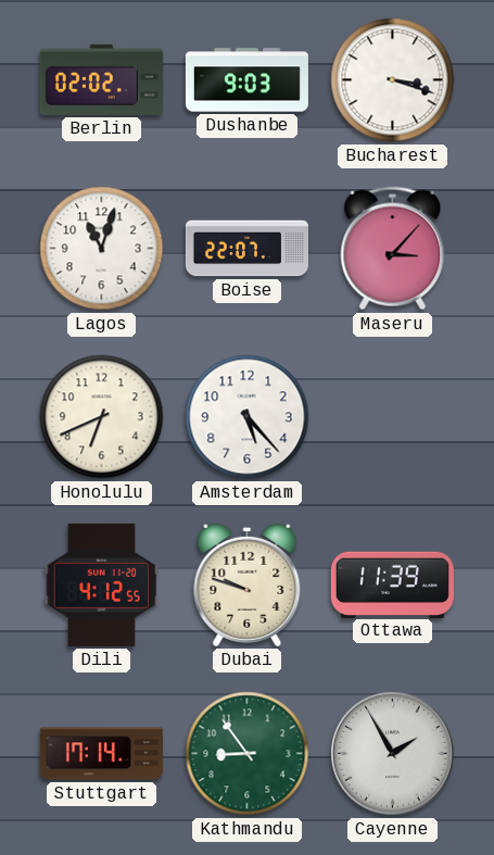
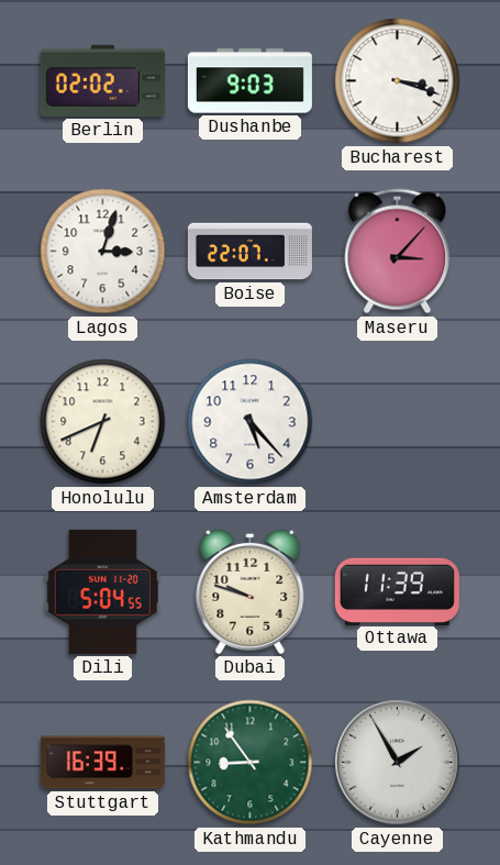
Lagos: 11:03 -> 3:03 (103, 252)
Dili: 4:12 -> 5:04 (102, 591)
Stuttgart: 17:14 -> 16:39 (102, 763)
